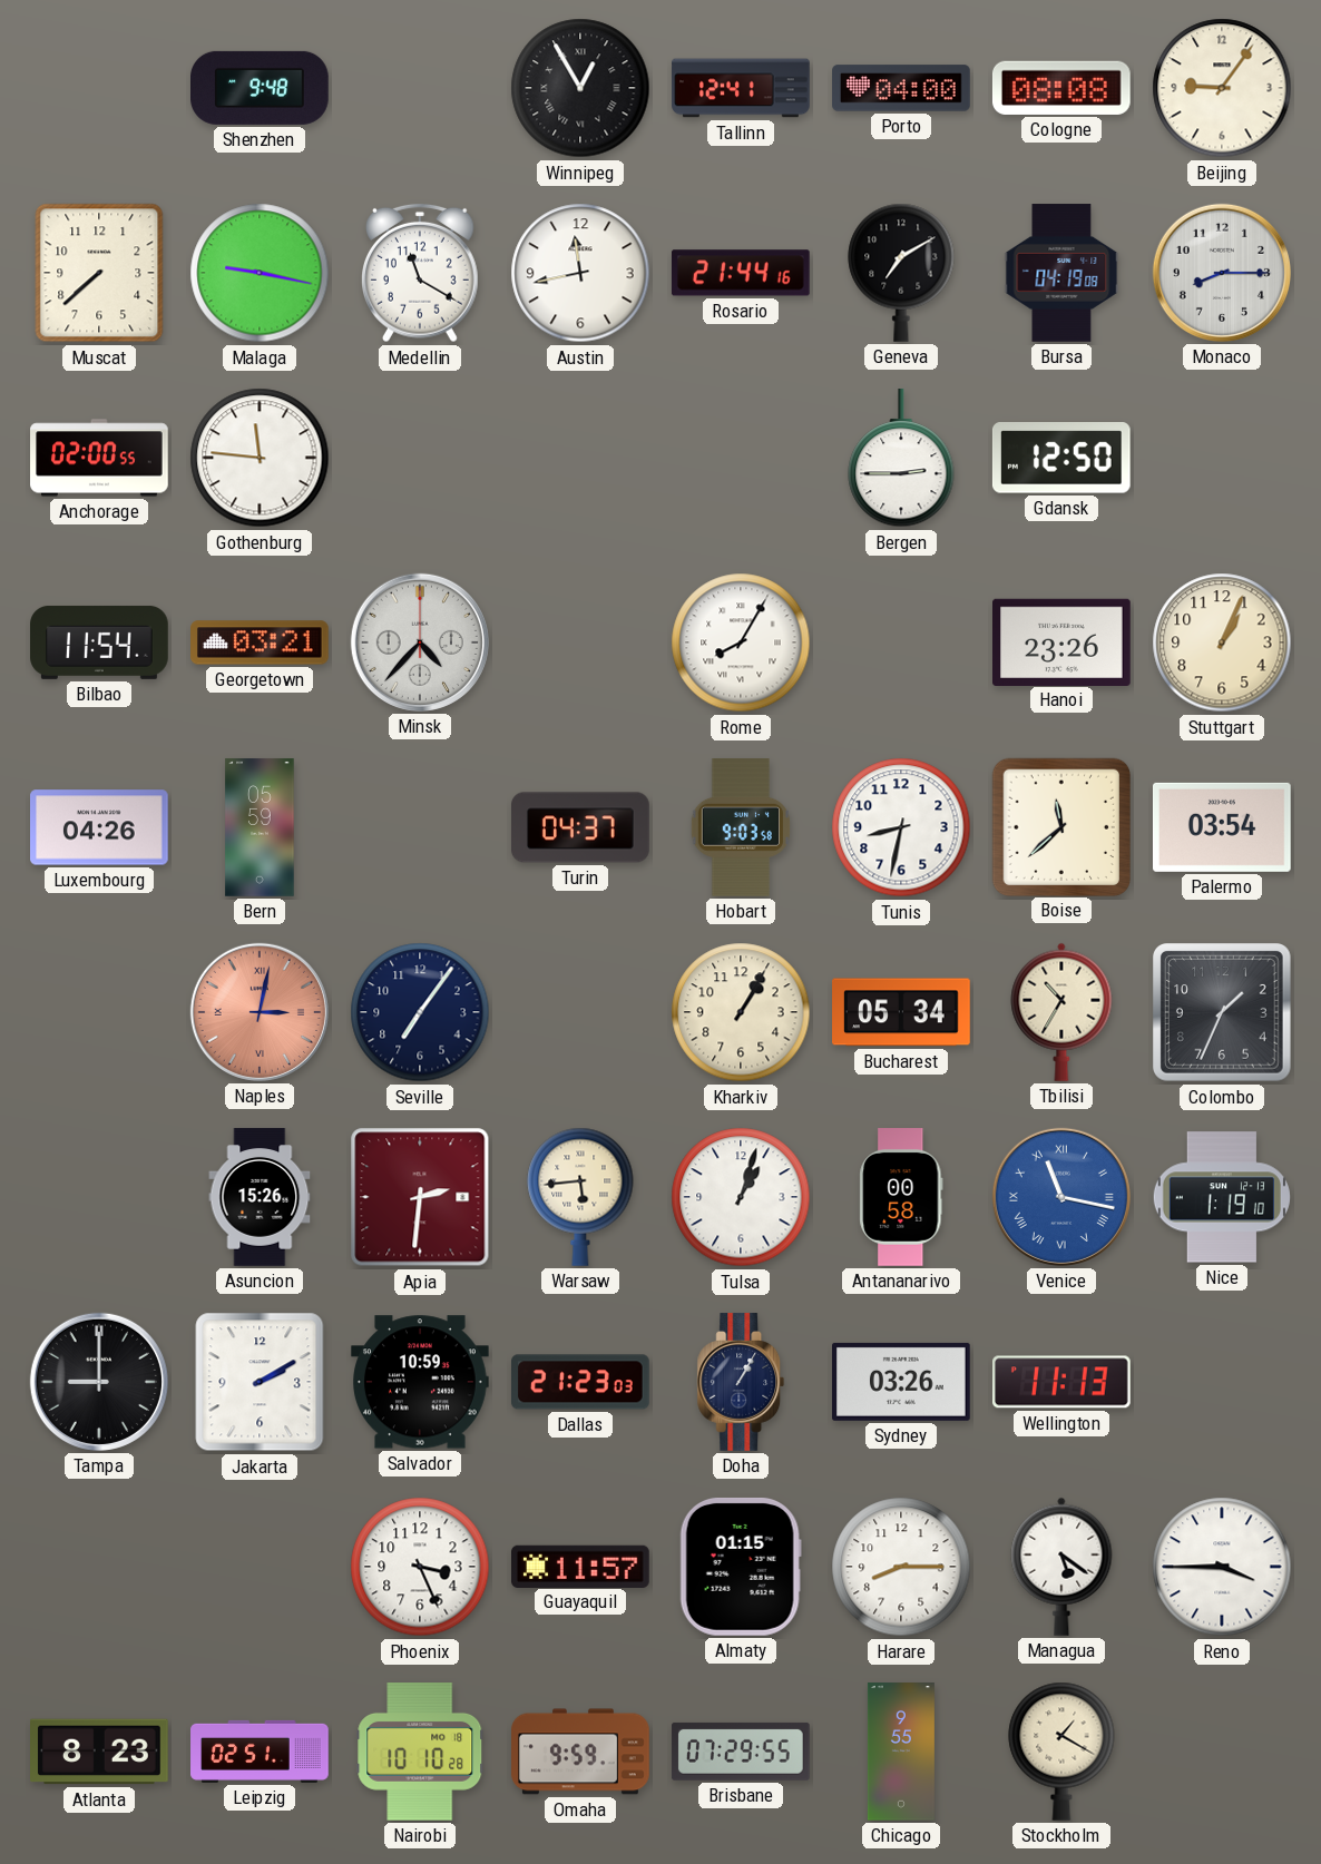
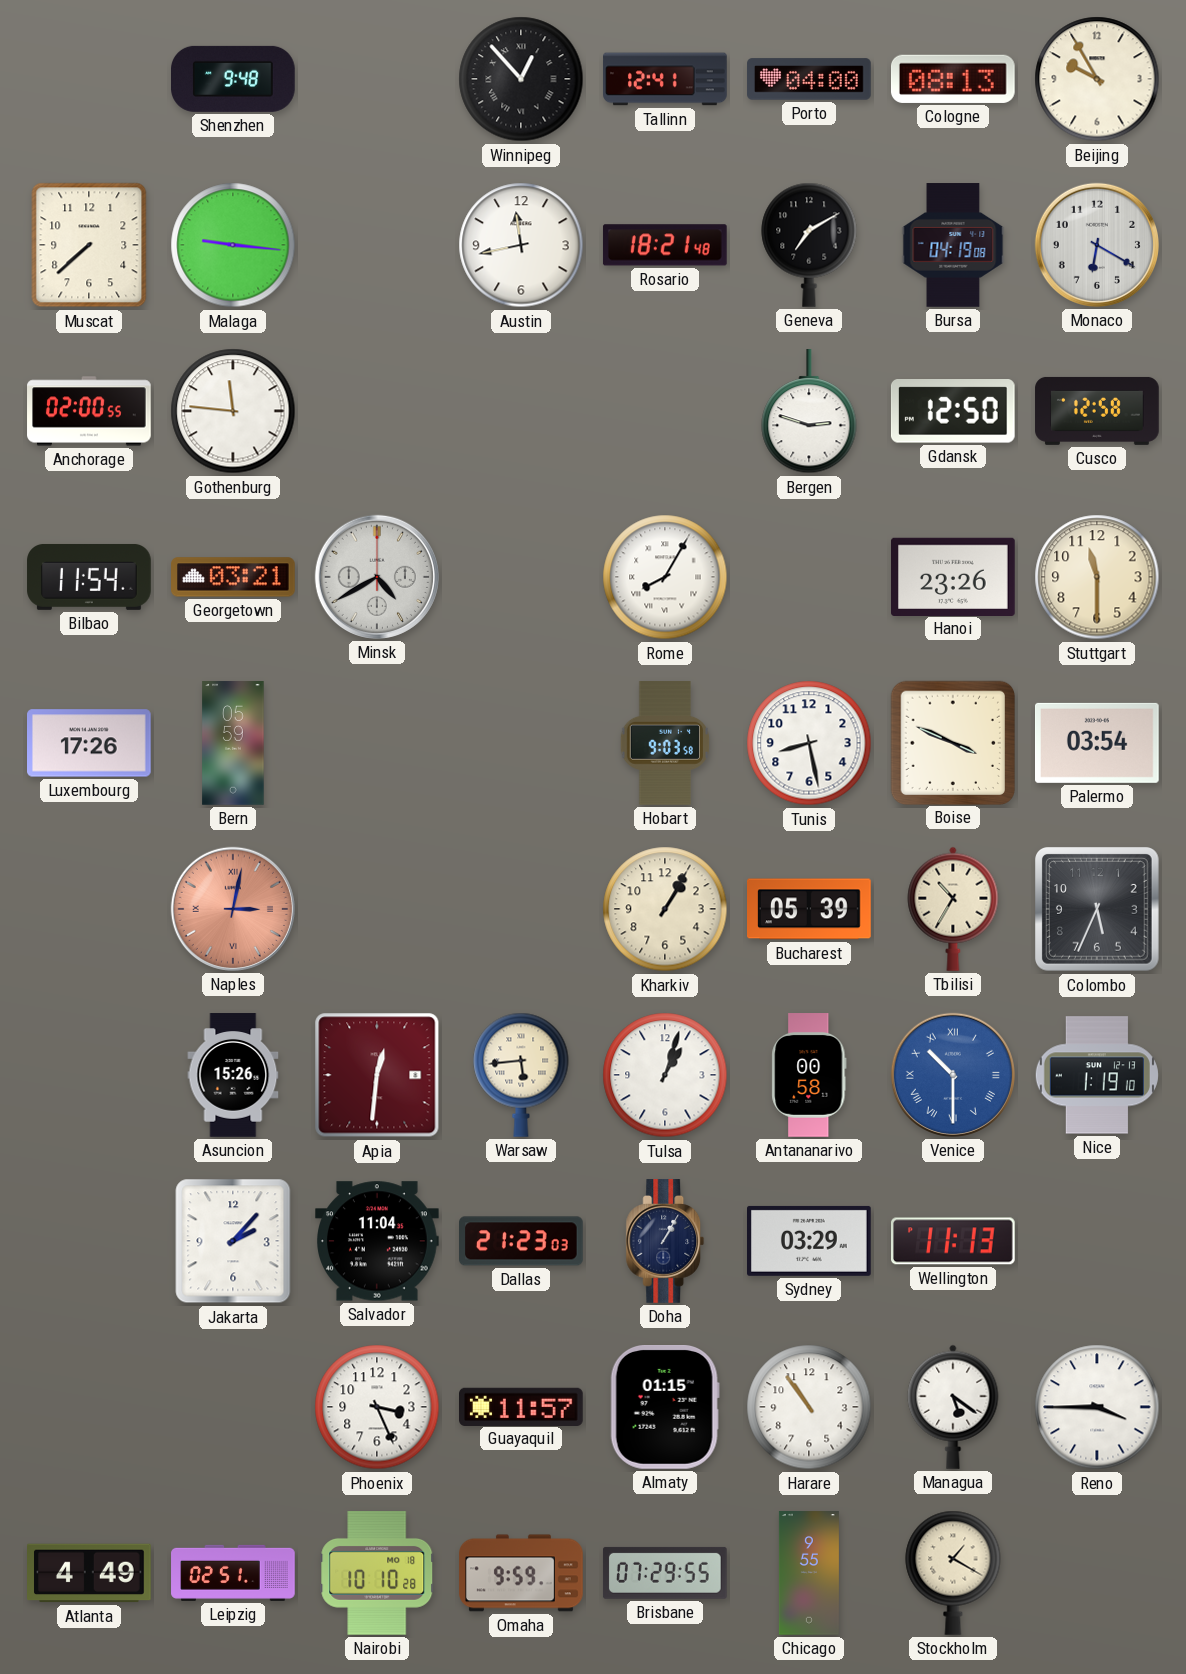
Winnipeg: 12:55 -> 12:53 (521, 79)
Cologne: 08:08 -> 08:13 (953, 79)
Beijing: 9:06 -> 9:55 (1097, 79)
Malaga: 9:17 -> 9:16 (233, 245)
Medellin: 11:20 -> none (421, 273)
Rosario: 21:44 -> 18:21 (665, 245)
Monaco: 8:15 -> 6:20 (1097, 245)
Bergen: 2:45 -> 2:48 (809, 412)
Cusco: none -> 12:58 (1097, 411)
Minsk: 4:37 -> 4:40 (377, 577)
Stuttgart: 1:04 -> 11:30 (1097, 577)
Luxembourg: 04:26 -> 17:26 (90, 743)
Turin: 04:37 -> none (581, 827)
Tunis: 8:32 -> 8:28 (809, 743)
Boise: 11:38 -> 3:49 (952, 742)
Seville: 7:06 -> none (420, 1012)
Bucharest: 05:34 -> 05:39 (810, 909)
Colombo: 1:34 -> 5:34 (1098, 910)
Apia: 2:31 -> 12:31 (377, 1075)
Venice: 11:17 -> 10:30 (953, 1075)
Tampa: 9:00 -> none (99, 1382)
Jakarta: 2:10 -> 2:07 (233, 1241)
Salvador: 10:59 -> 11:04 (378, 1241)
Sydney: 03:26 -> 03:29 (810, 1241)
Harare: 8:15 -> 10:54 (809, 1407)
Atlanta: 8:23 -> 4:49 (90, 1573)
